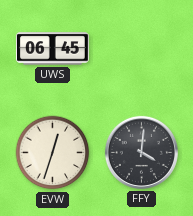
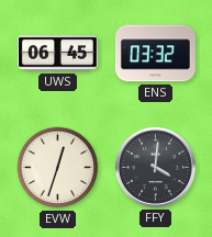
ENS: none -> 03:32 (155, 54)
